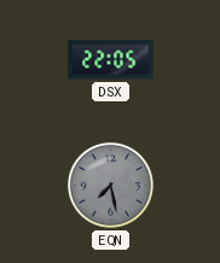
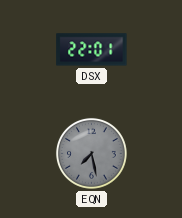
DSX: 22:05 -> 22:01 (92, 50)
